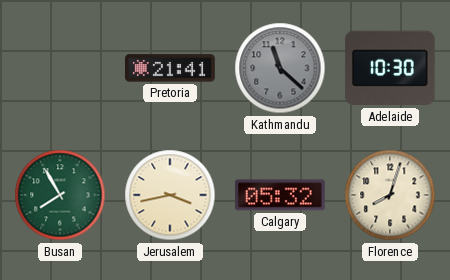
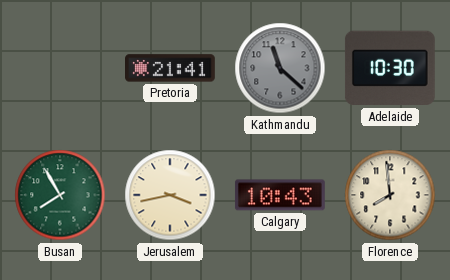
Calgary: 05:32 -> 10:43 (280, 195)
Florence: 8:03 -> 7:59 (390, 195)
